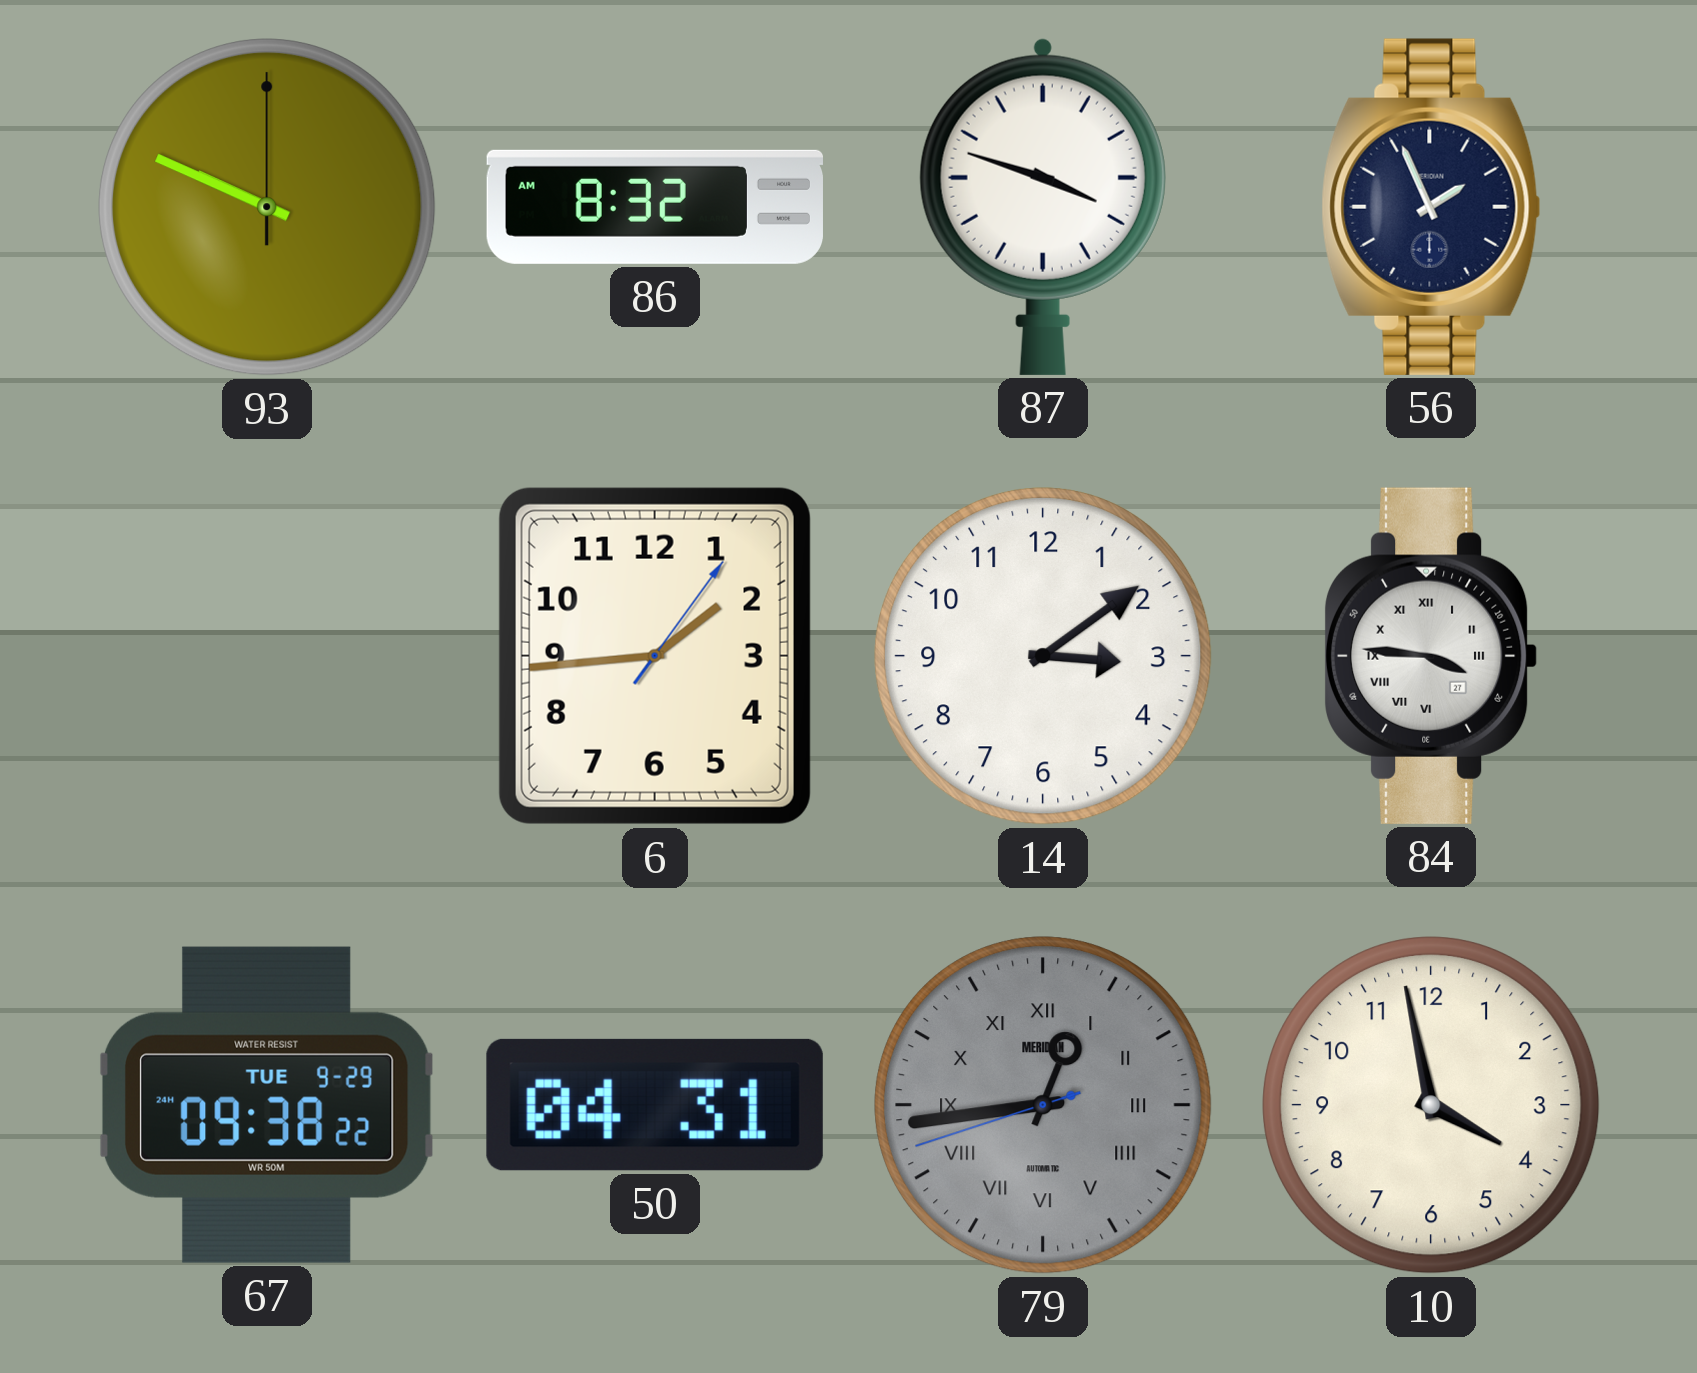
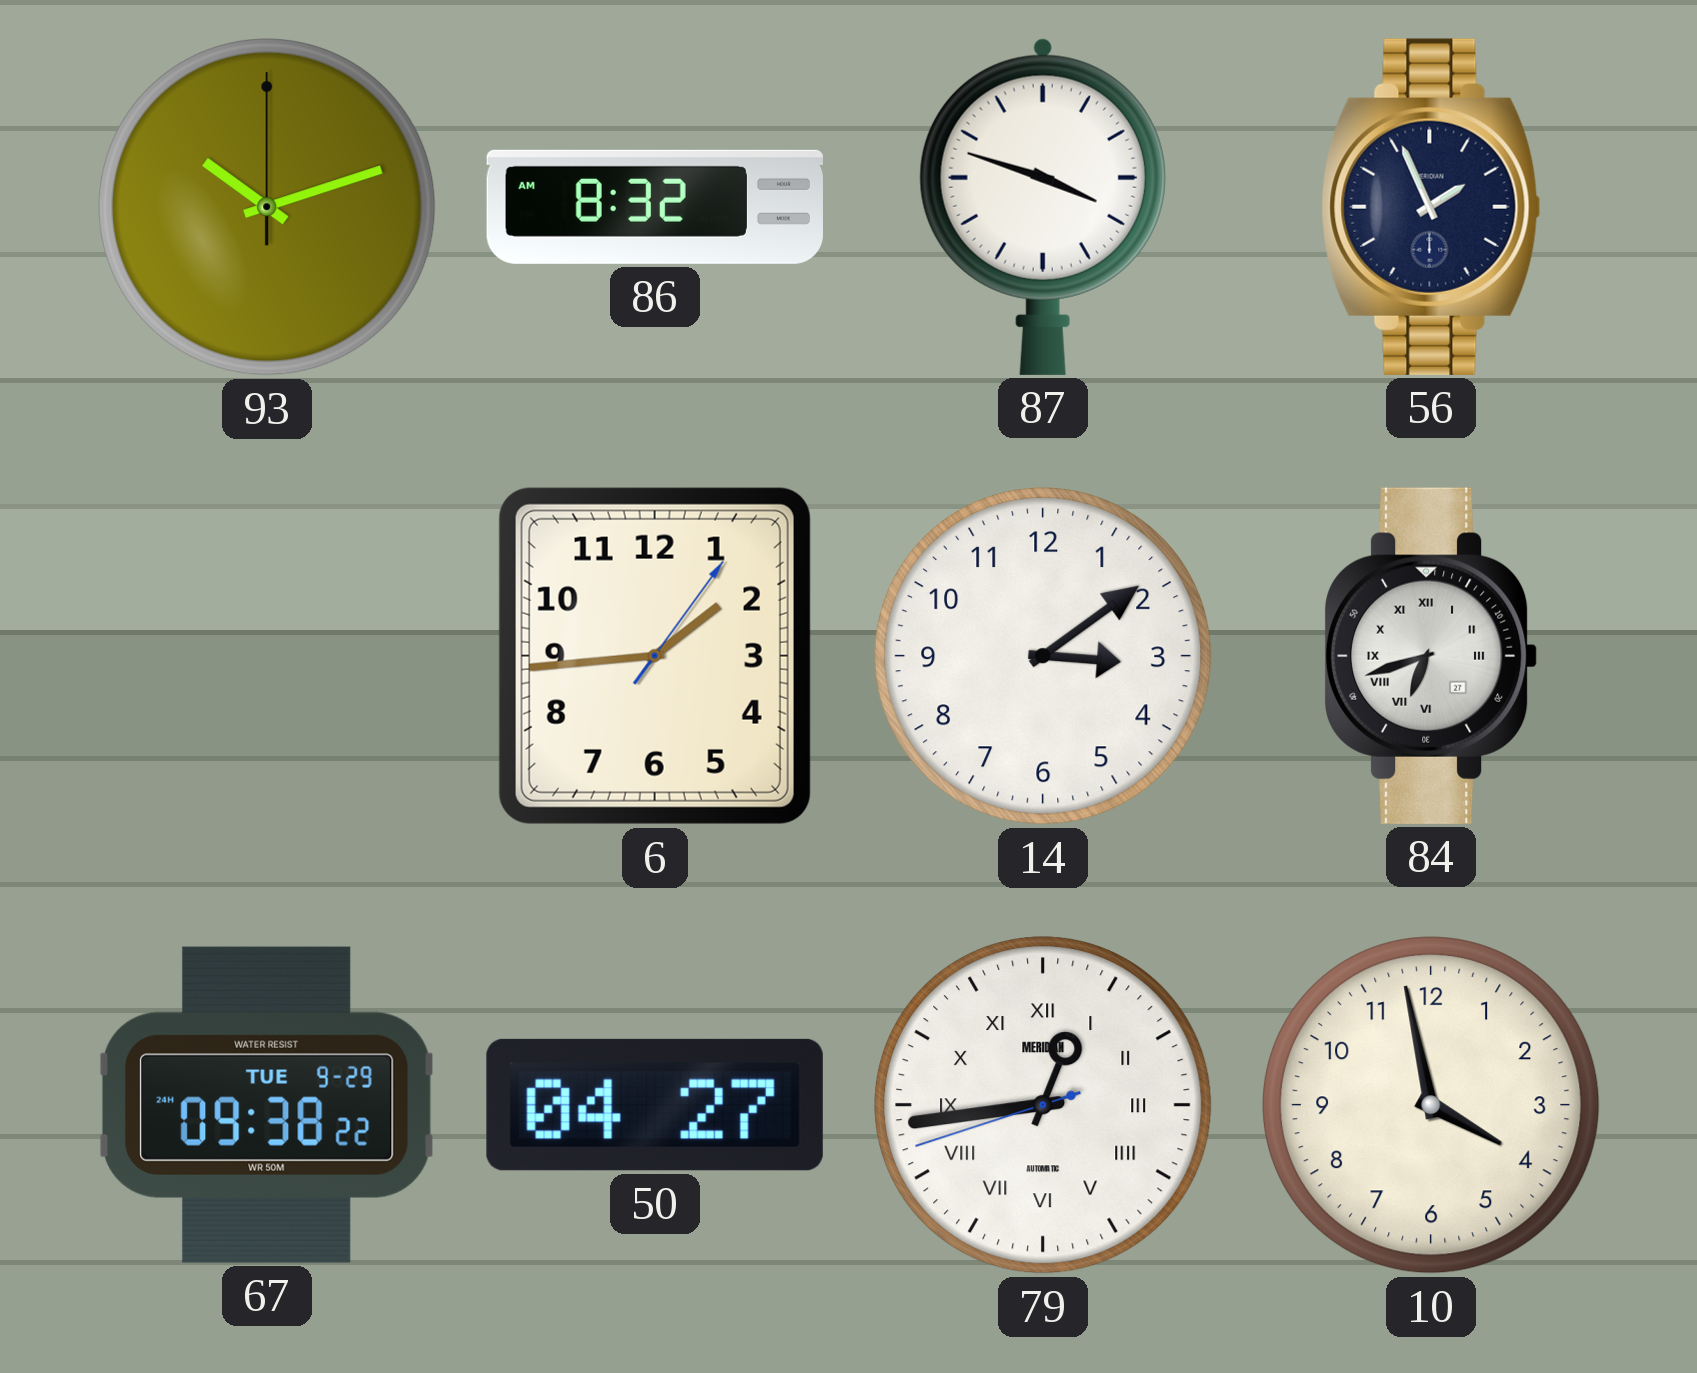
93: 9:49 -> 10:12 (268, 208)
84: 3:46 -> 6:42 (1431, 656)
50: 04:31 -> 04:27 (655, 1105)
79 dial: grey -> white (1044, 1106)
